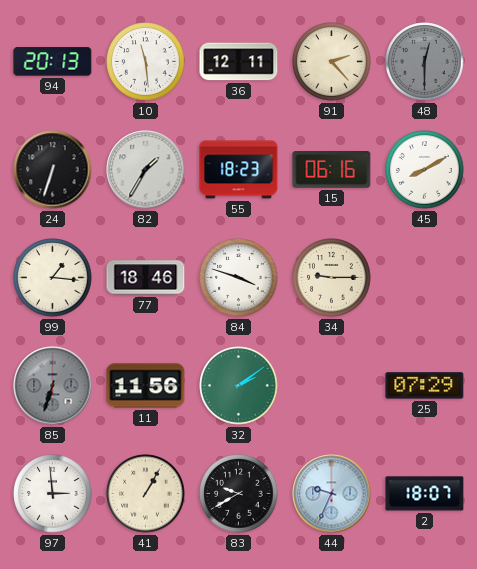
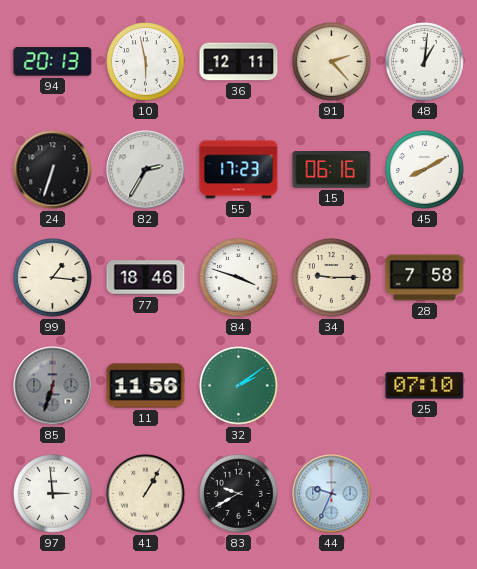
10: 11:29 -> 5:58 (146, 62)
48: 12:30 -> 1:01 (425, 62)
48 dial: grey -> white (425, 62)
82: 1:35 -> 2:35 (146, 170)
55: 18:23 -> 17:23 (239, 170)
28: none -> 7:58 (425, 278)
25: 07:29 -> 07:10 (425, 386)
2: 18:07 -> none (425, 494)
